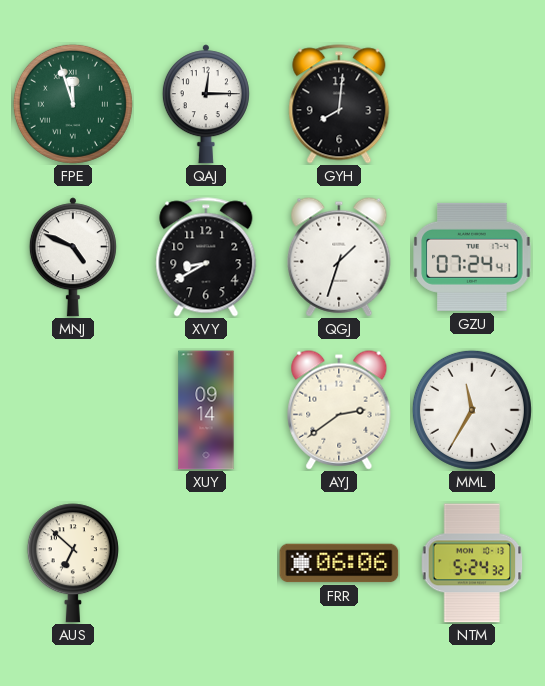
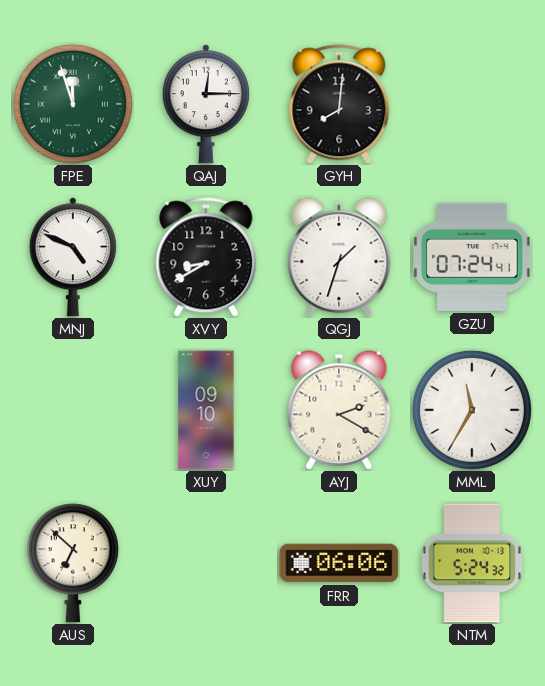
XUY: 09:14 -> 09:10 (206, 410)
AYJ: 2:39 -> 2:20 (339, 410)
